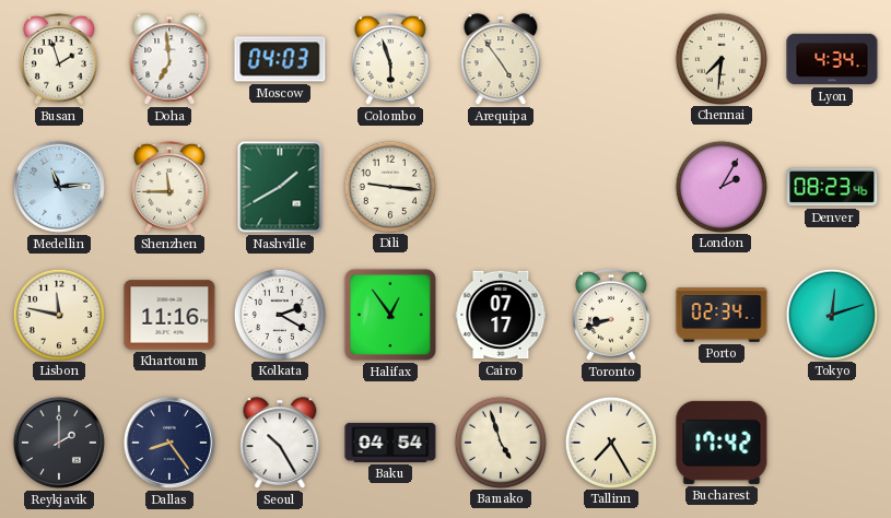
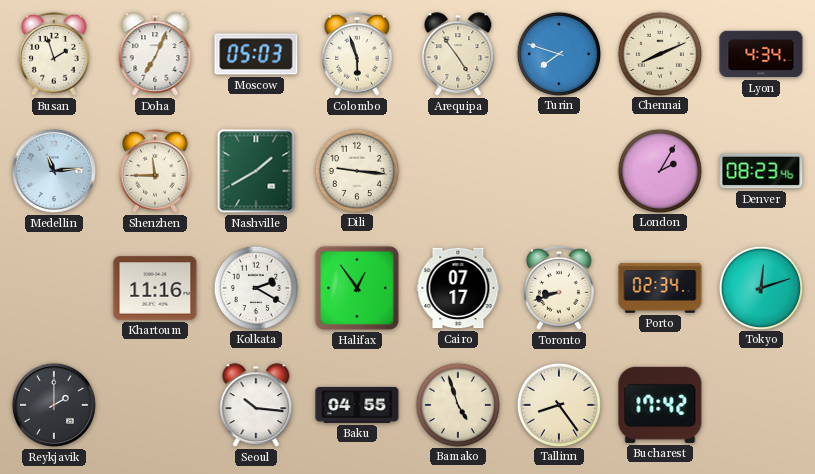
Doha: 6:59 -> 7:04 (155, 54)
Moscow: 04:03 -> 05:03 (256, 54)
Turin: none -> 7:48 (558, 53)
Chennai: 7:31 -> 8:11 (659, 53)
Lisbon: 11:47 -> none (58, 314)
Dallas: 8:24 -> none (169, 443)
Seoul: 10:25 -> 10:16 (256, 405)
Baku: 04:54 -> 04:55 (357, 405)
Tallinn: 7:25 -> 8:24 (558, 404)
